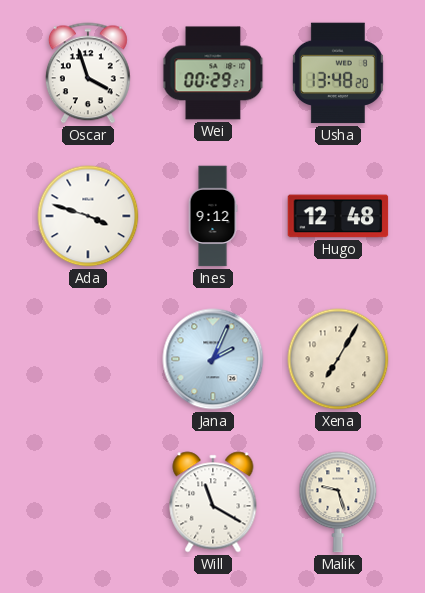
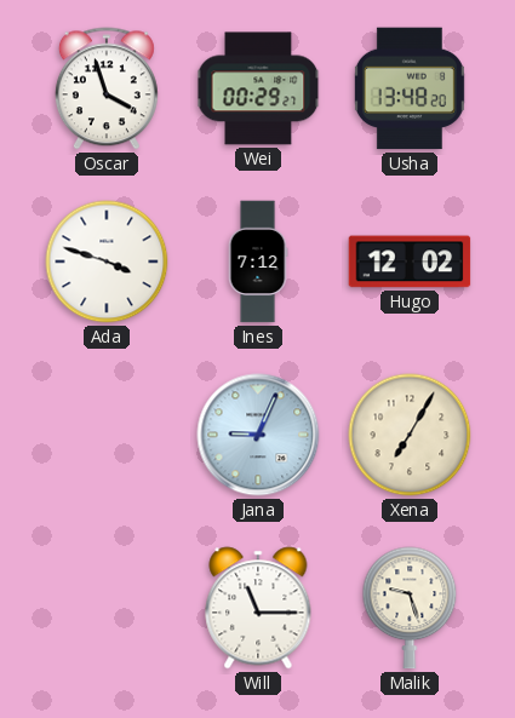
Ines: 9:12 -> 7:12 (258, 262)
Hugo: 12:48 -> 12:02 (410, 262)
Jana: 2:04 -> 9:04 (258, 435)
Will: 11:20 -> 11:15 (258, 608)
